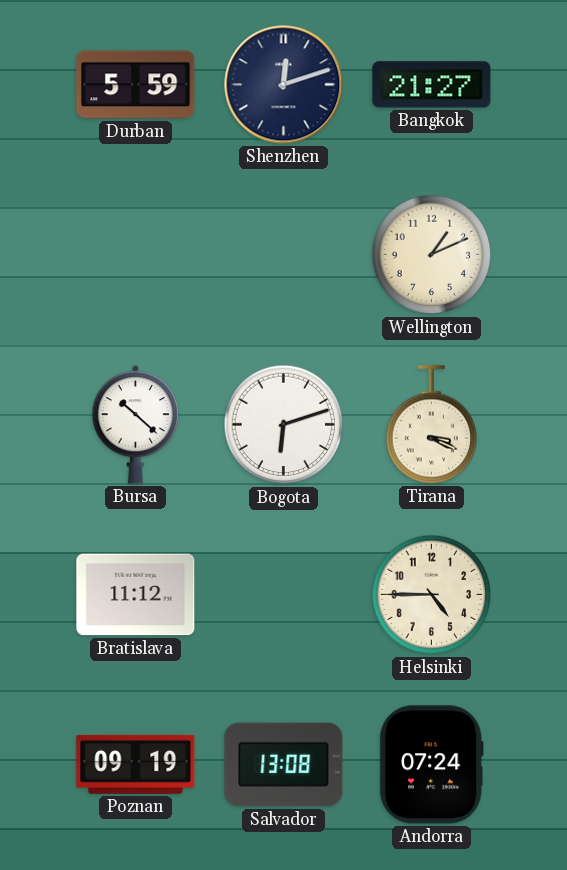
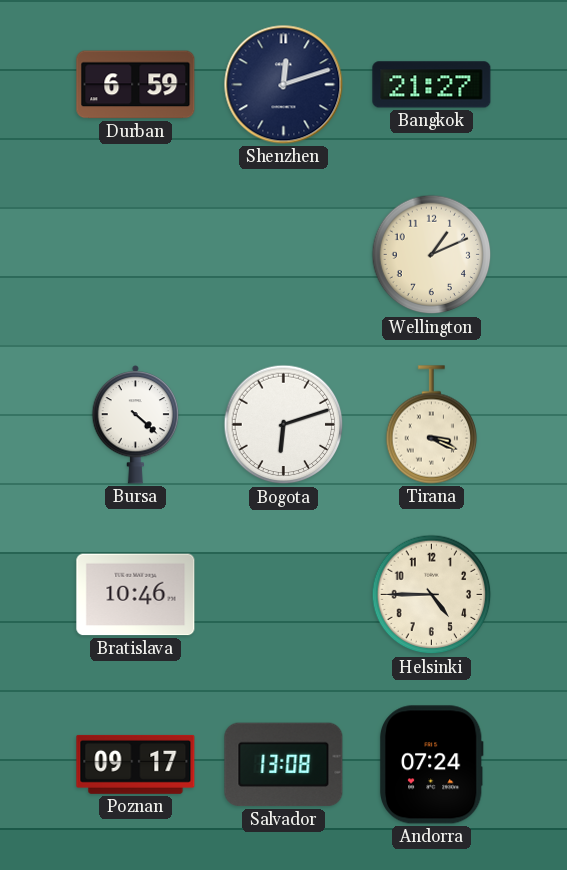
Durban: 5:59 -> 6:59 (136, 85)
Bursa: 10:22 -> 4:22 (136, 424)
Bratislava: 11:12 -> 10:46 (136, 595)
Poznan: 09:19 -> 09:17 (136, 764)
